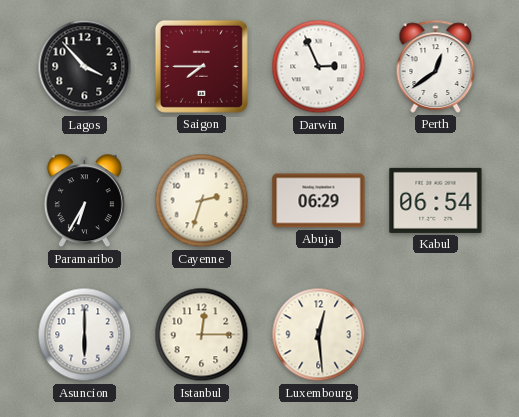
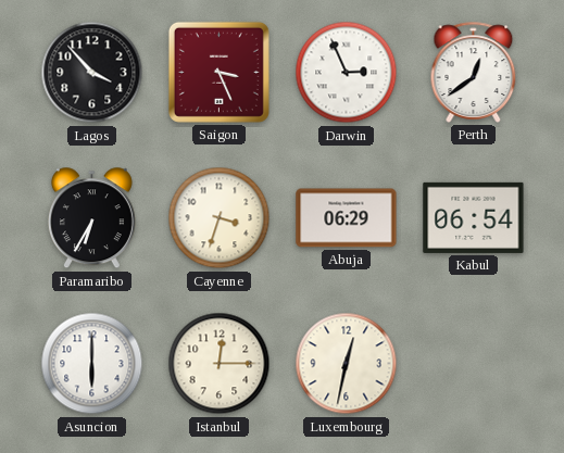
Saigon: 7:45 -> 3:26 (218, 72)
Cayenne: 2:33 -> 3:33 (220, 218)
Luxembourg: 12:29 -> 12:32 (347, 364)
